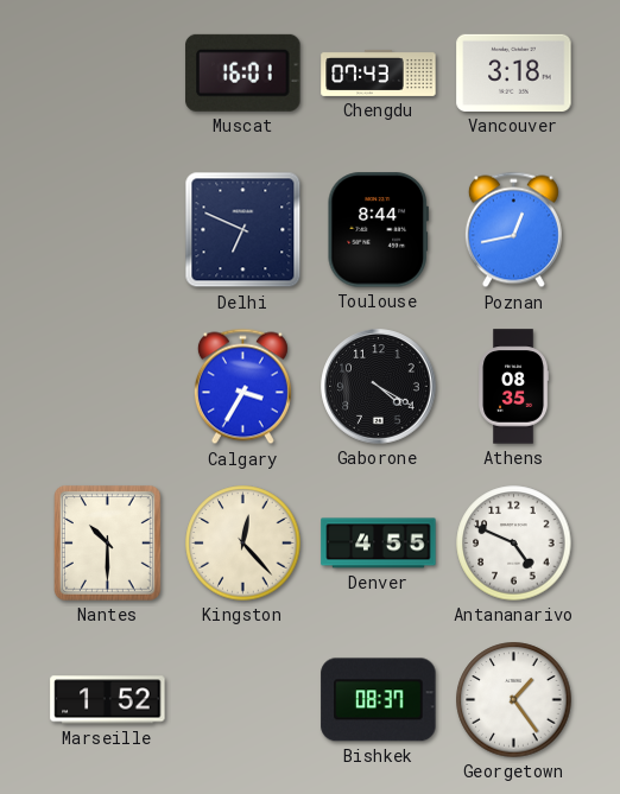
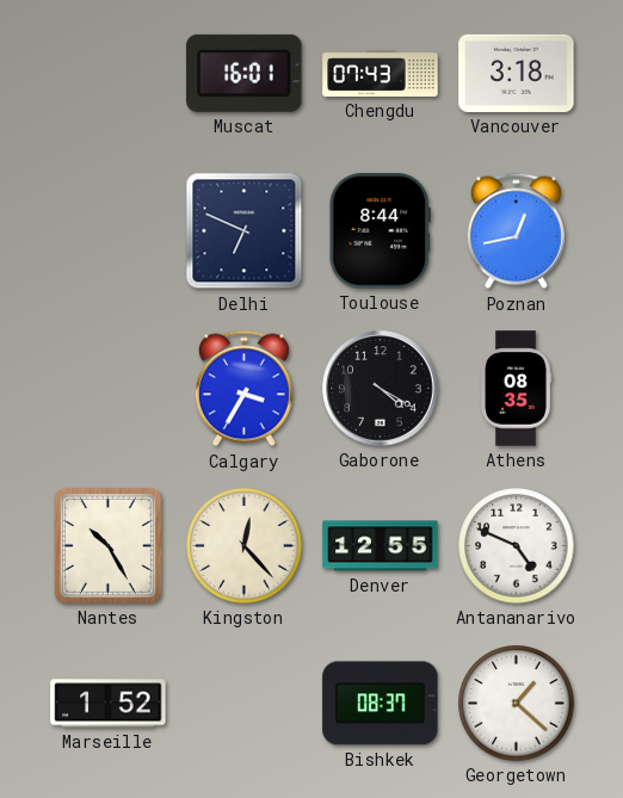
Nantes: 10:30 -> 10:25 (107, 545)
Denver: 4:55 -> 12:55 (381, 546)
Georgetown: 1:24 -> 1:22 (517, 704)
